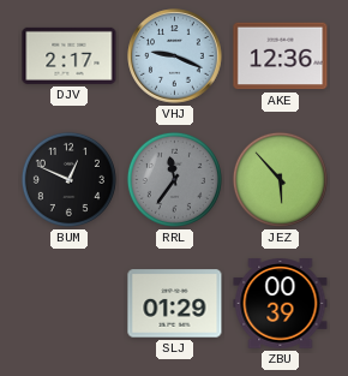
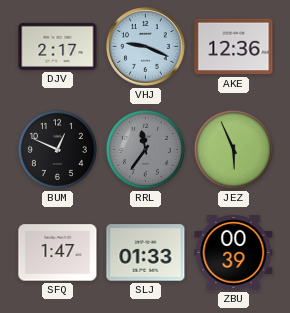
JEZ: 5:53 -> 5:56 (233, 149)
SFQ: none -> 1:47 (58, 253)
SLJ: 01:29 -> 01:33 (146, 253)
